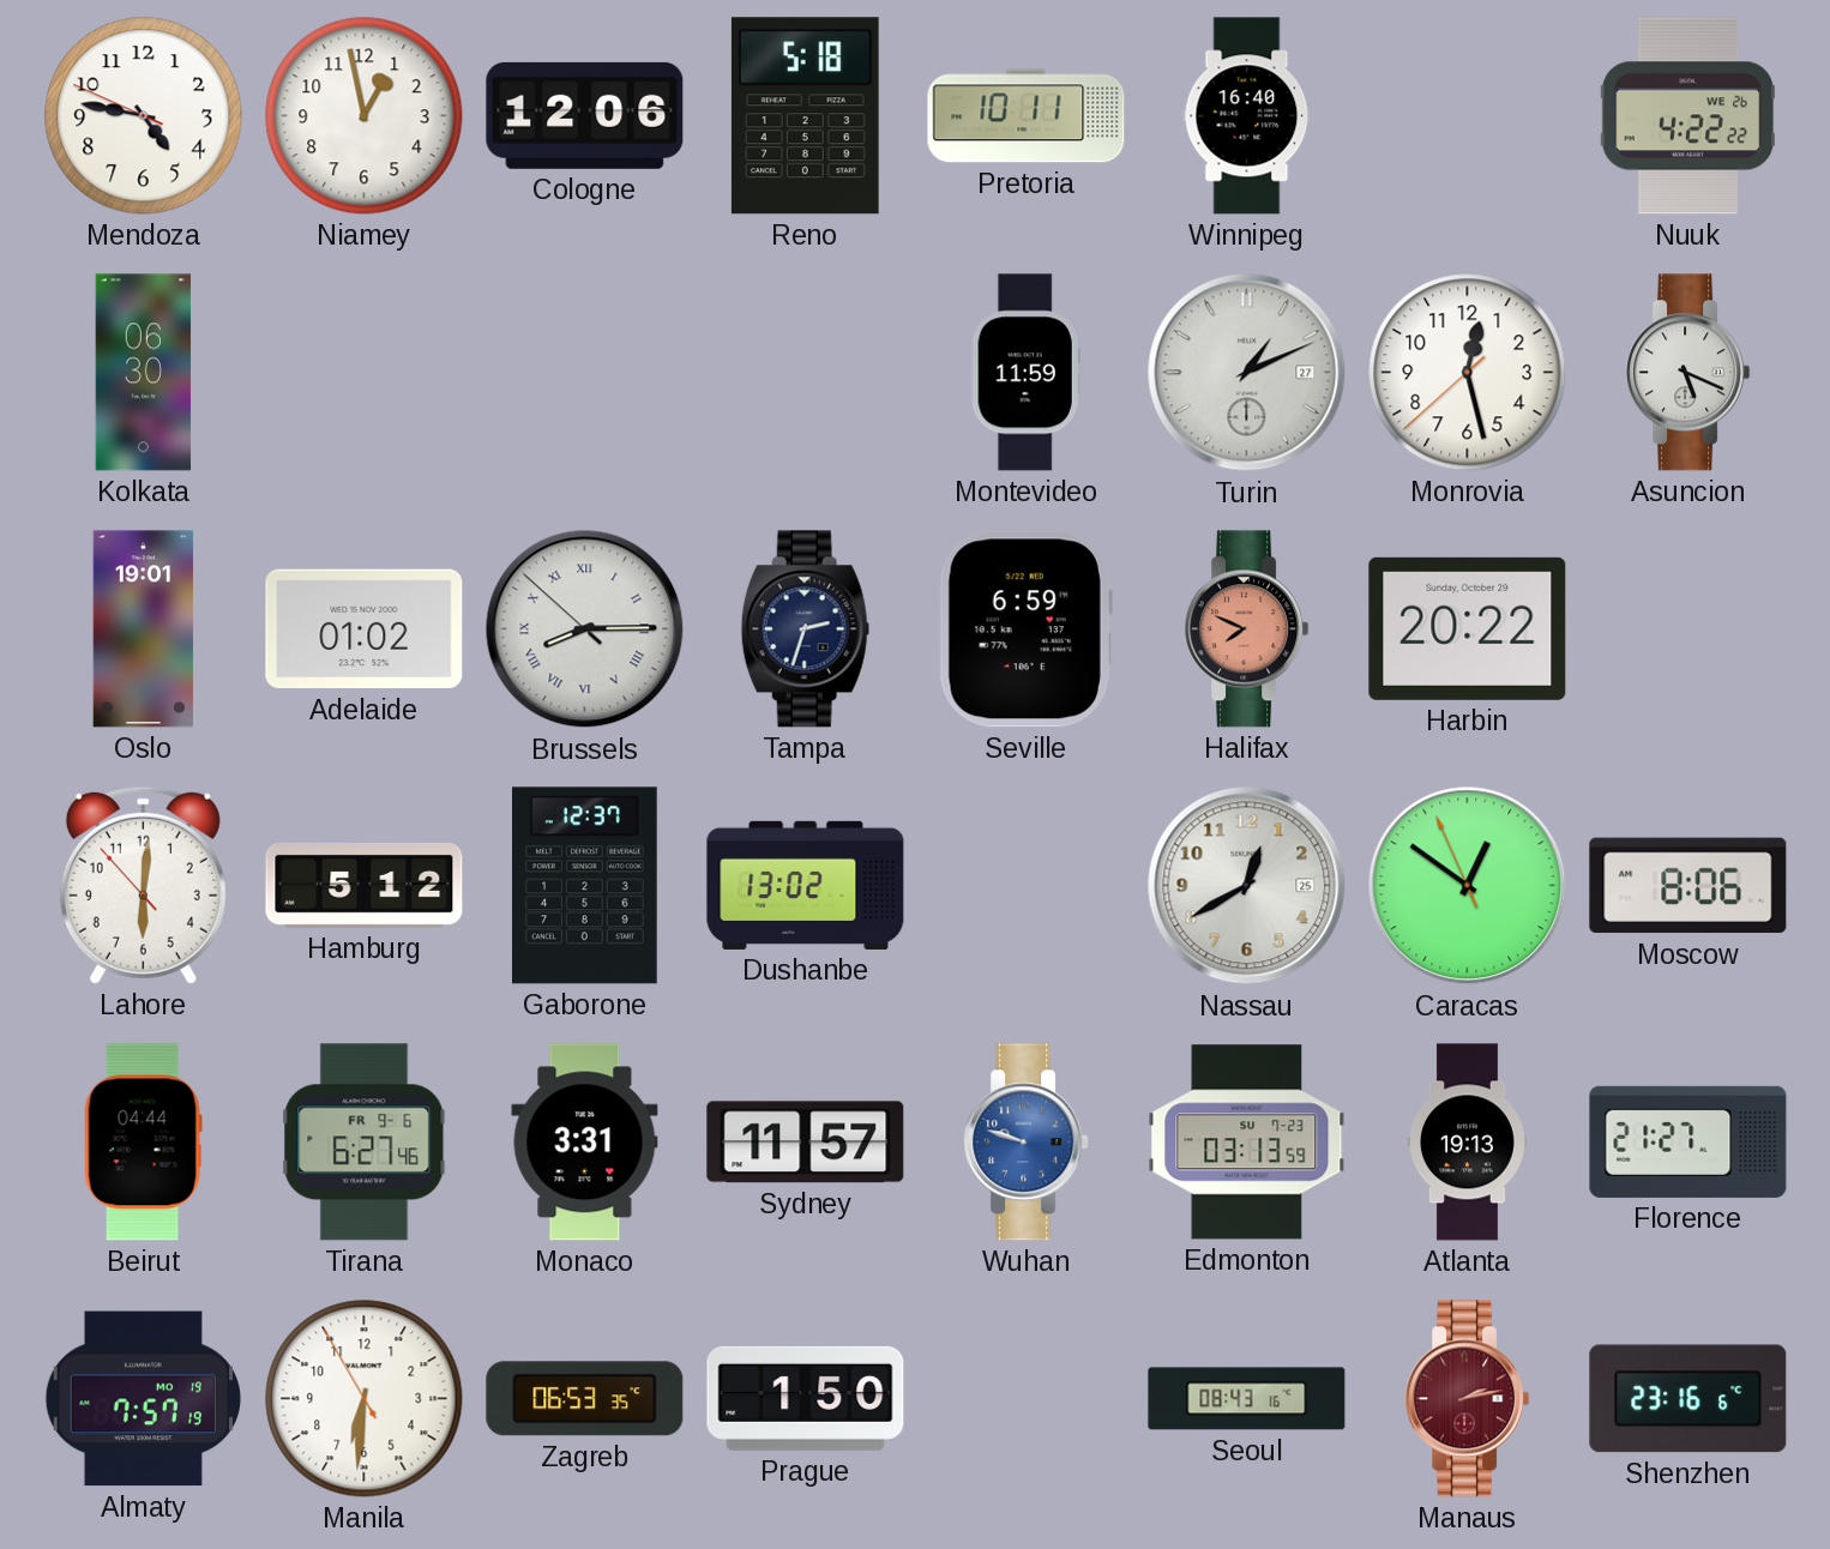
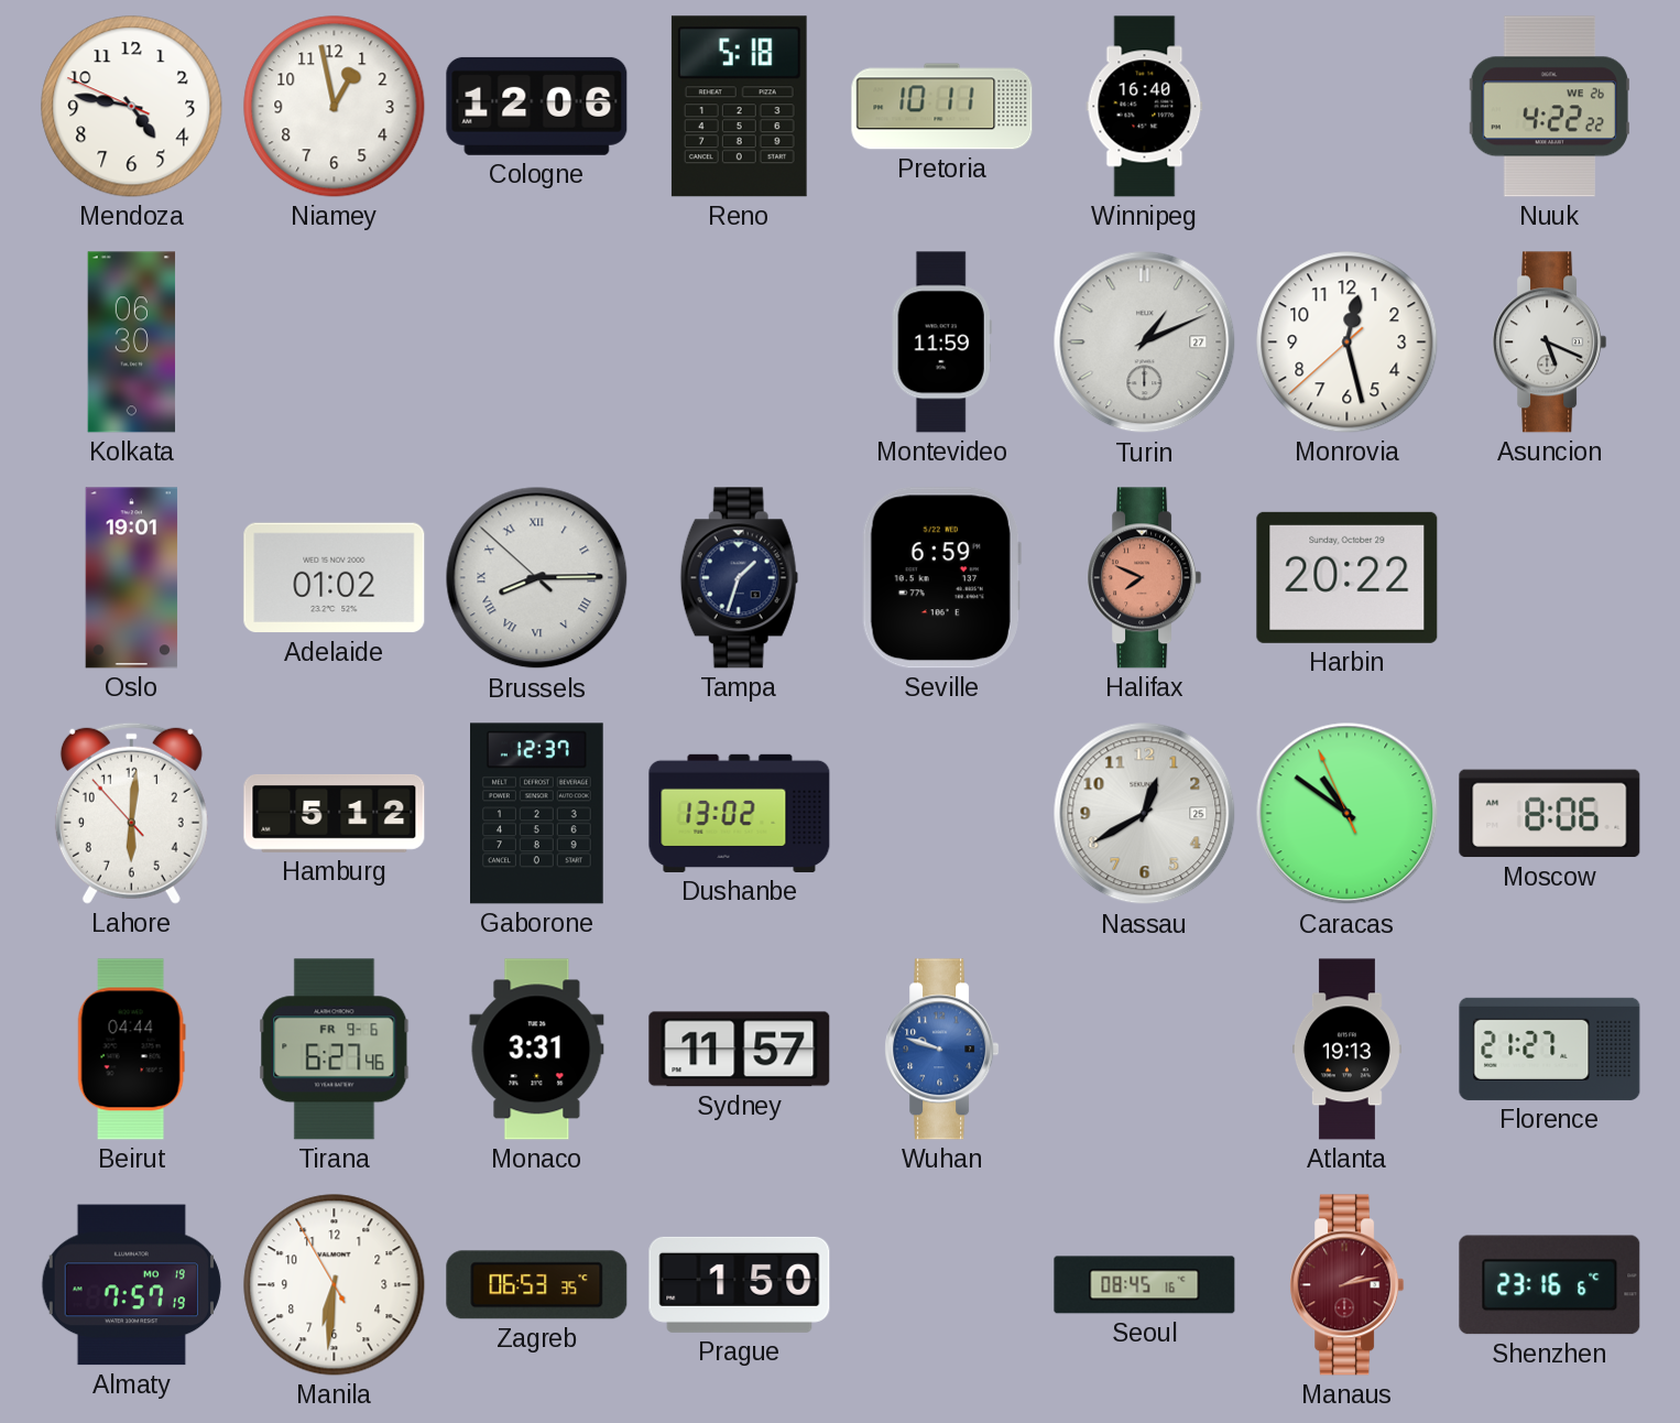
Tampa: 2:33 -> 1:33 (739, 578)
Caracas: 12:50 -> 10:50 (1348, 814)
Edmonton: 03:13 -> none (1247, 1143)
Seoul: 08:43 -> 08:45 (1145, 1285)
